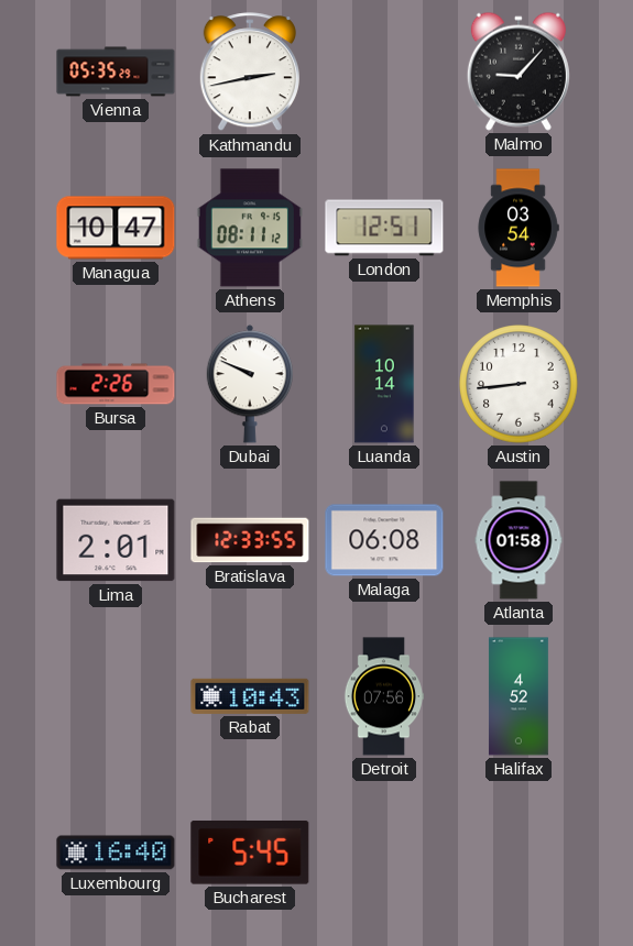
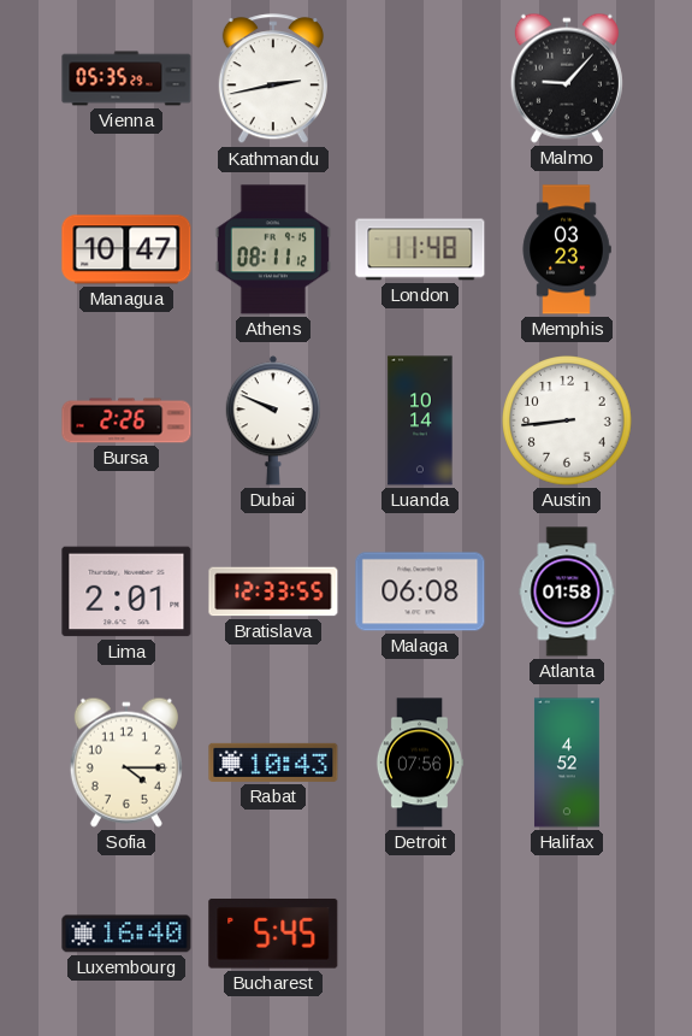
London: 12:51 -> 11:48 (420, 249)
Memphis: 03:54 -> 03:23 (567, 249)
Sofia: none -> 4:15 (126, 763)
